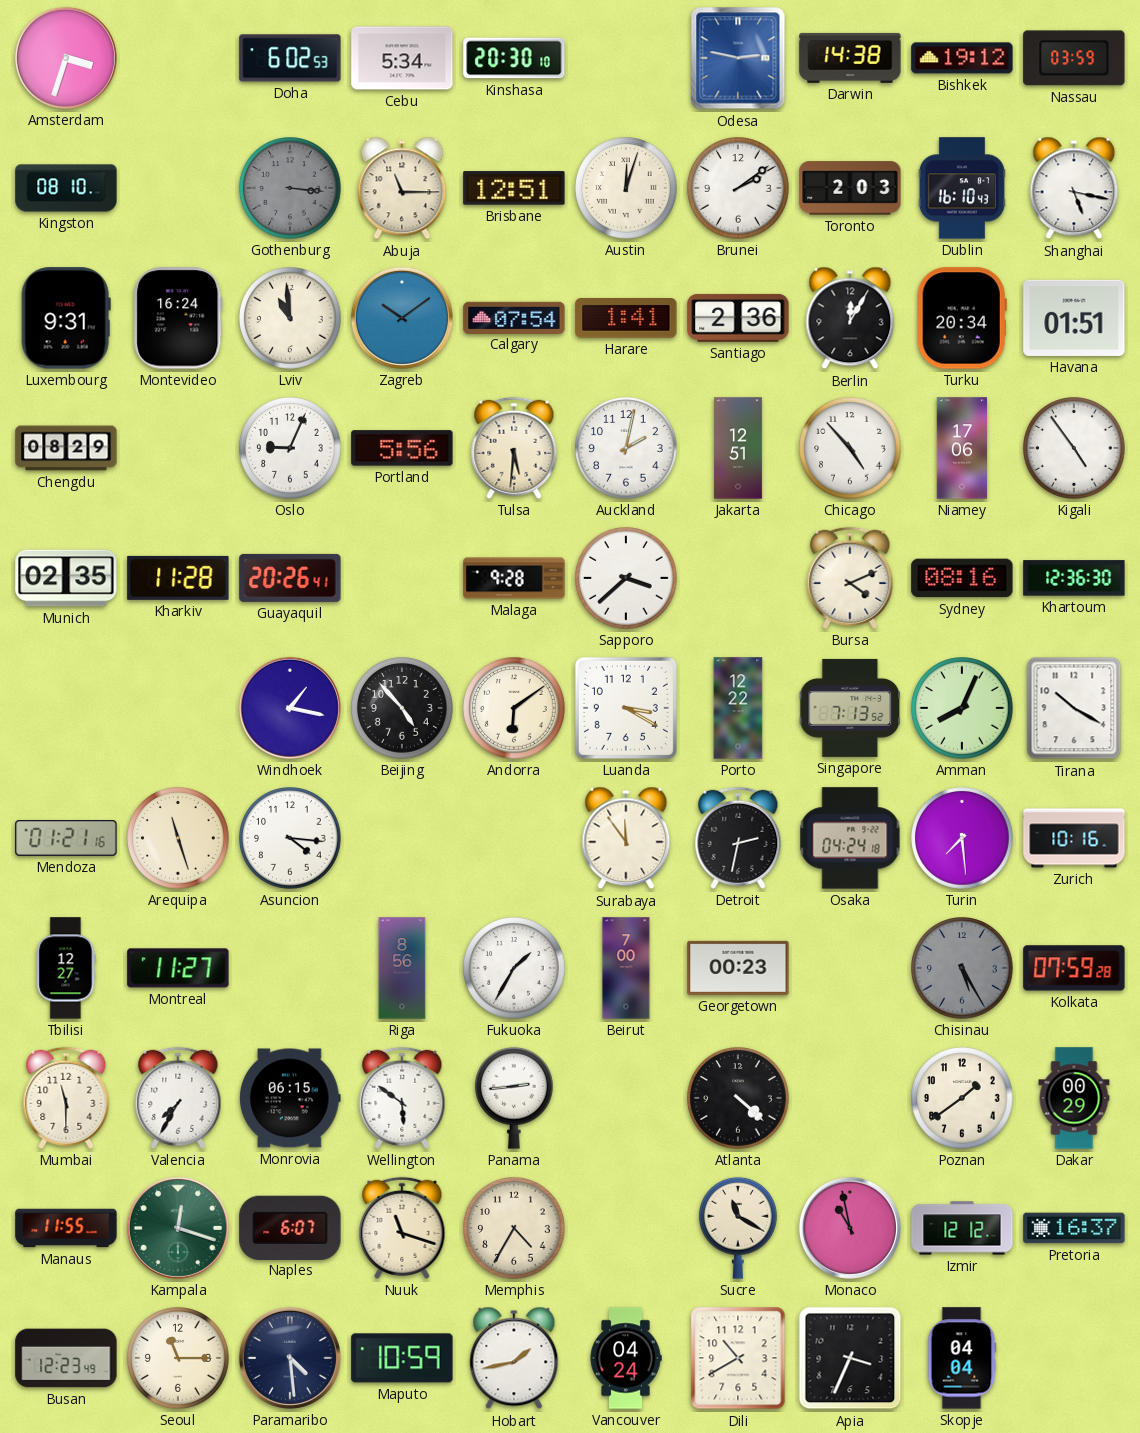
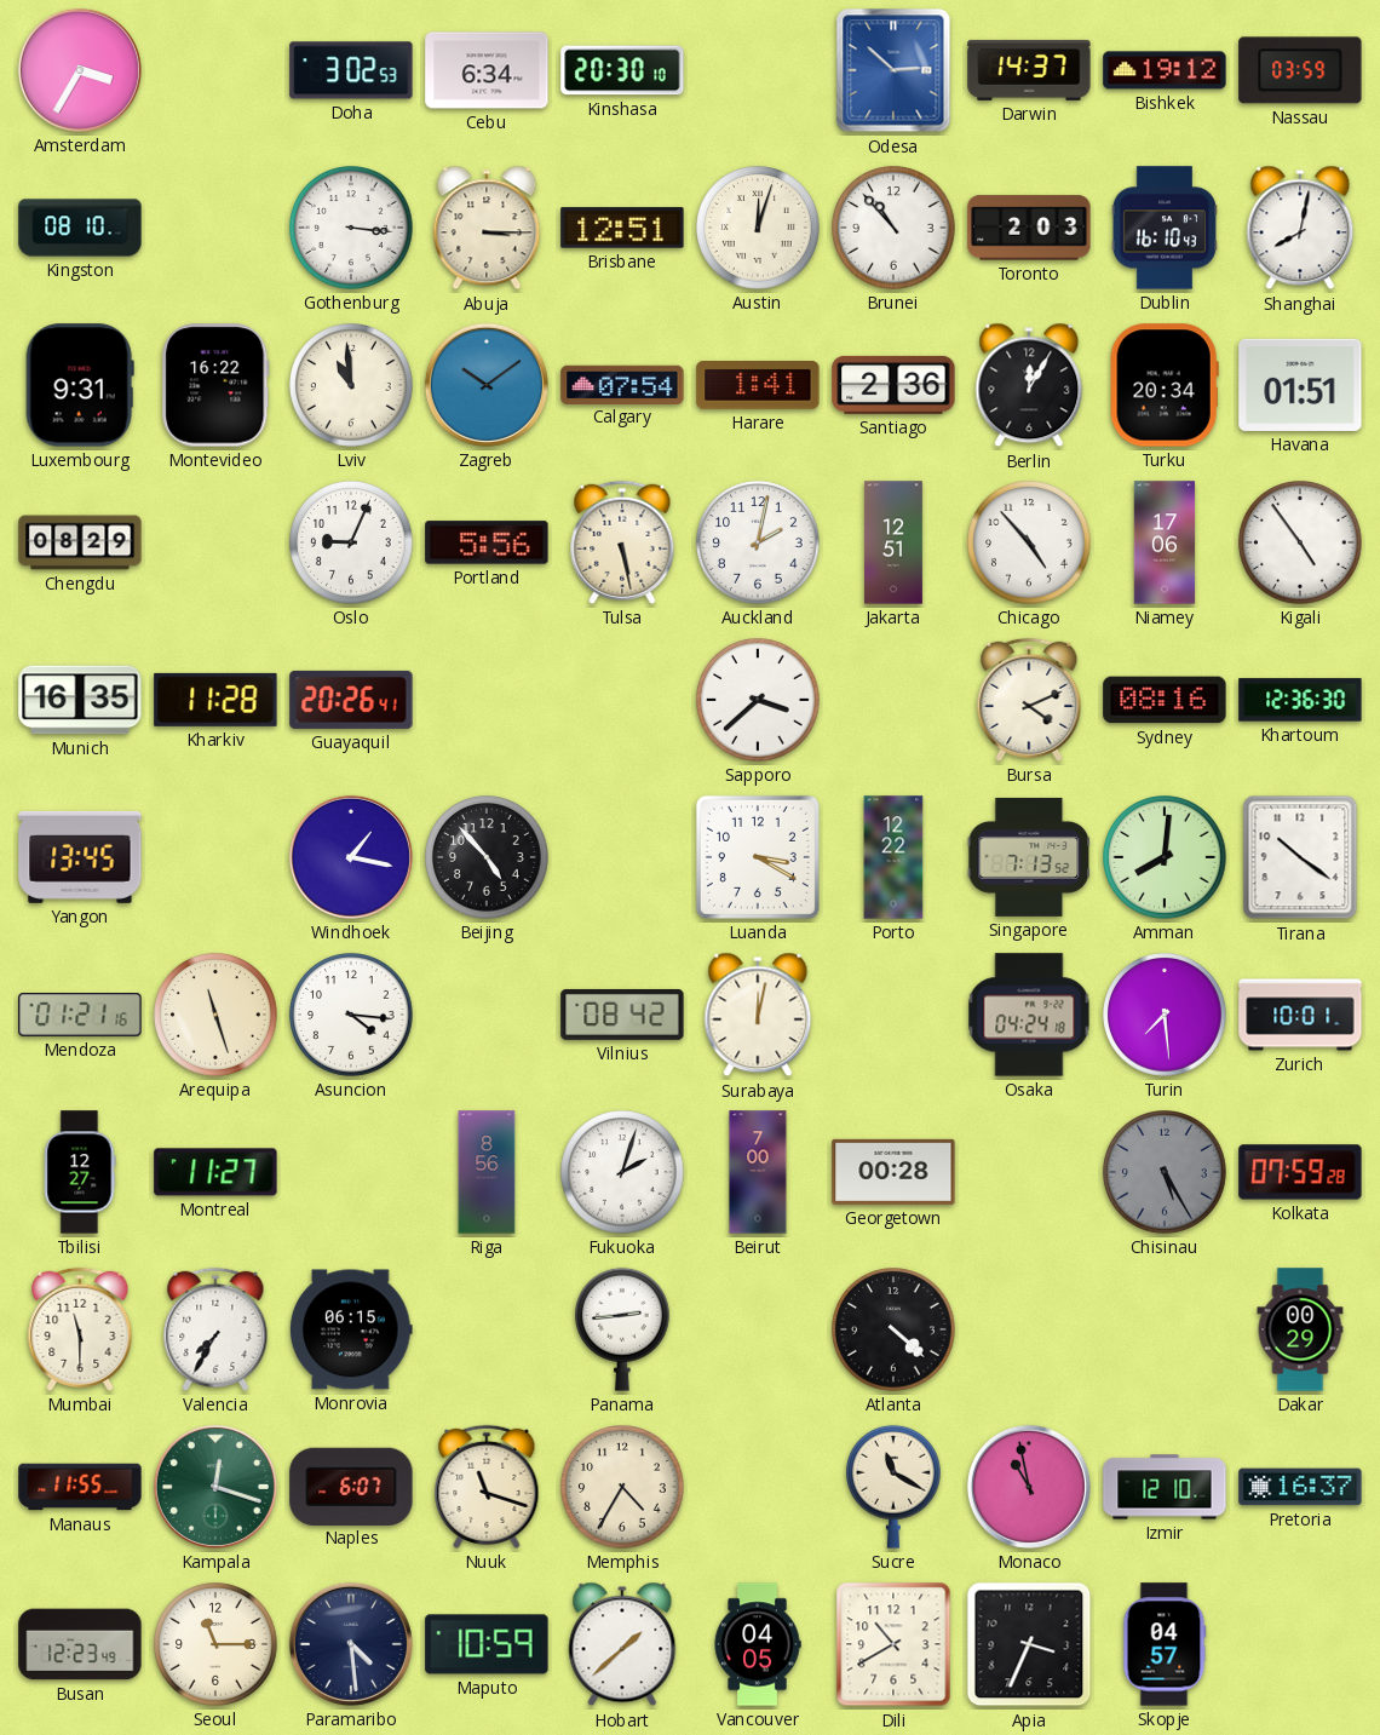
Amsterdam: 3:33 -> 3:35 (80, 70)
Doha: 6:02 -> 3:02 (351, 70)
Cebu: 5:34 -> 6:34 (487, 70)
Odesa: 2:47 -> 2:52 (893, 70)
Darwin: 14:38 -> 14:37 (1029, 70)
Gothenburg dial: grey -> white (351, 228)
Abuja: 11:15 -> 3:15 (487, 228)
Brunei: 2:09 -> 10:53 (893, 228)
Shanghai: 5:17 -> 8:02 (1300, 228)
Montevideo: 16:24 -> 16:22 (215, 385)
Tulsa: 5:31 -> 5:28 (622, 542)
Munich: 02:35 -> 16:35 (80, 700)
Malaga: 9:28 -> none (514, 578)
Yangon: none -> 13:45 (80, 857)
Andorra: 6:09 -> none (514, 708)
Amman: 8:04 -> 8:01 (1165, 857)
Tirana: 10:20 -> 10:21 (1300, 857)
Vilnius: none -> 08:42 (622, 1015)
Surabaya: 11:54 -> 12:02 (758, 1015)
Detroit: 2:32 -> none (738, 838)
Zurich: 10:16 -> 10:01 (1300, 1015)
Fukuoka: 1:35 -> 2:03 (622, 1172)
Georgetown: 00:23 -> 00:28 (893, 1172)
Wellington: 5:51 -> none (402, 1098)
Poznan: 1:39 -> none (962, 1098)
Izmir: 12:12 -> 12:10 (1165, 1487)
Hobart: 1:43 -> 1:38 (622, 1644)
Vancouver: 04:24 -> 04:05 (758, 1644)
Skopje: 04:04 -> 04:57 (1165, 1644)
